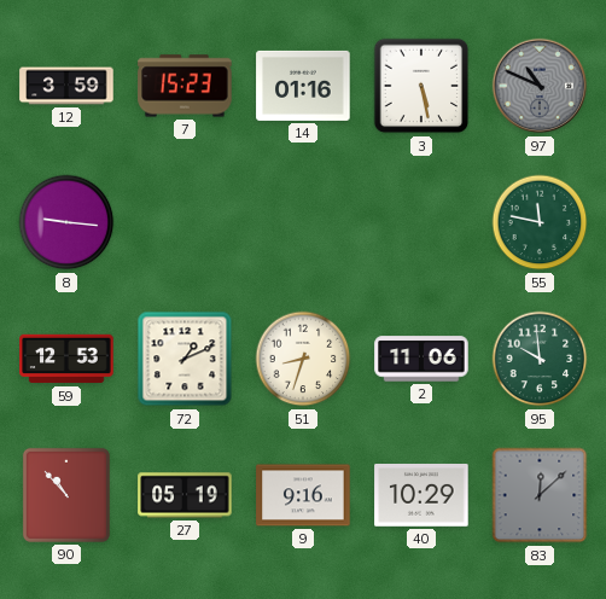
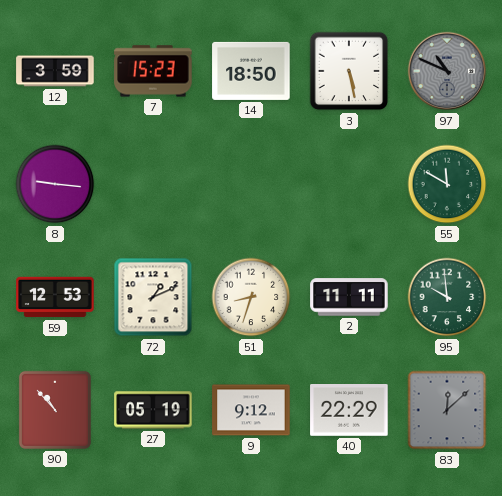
14: 01:16 -> 18:50 (251, 71)
55: 11:47 -> 11:50 (447, 184)
2: 11:06 -> 11:11 (349, 297)
9: 9:16 -> 9:12 (251, 410)
40: 10:29 -> 22:29 (349, 411)
